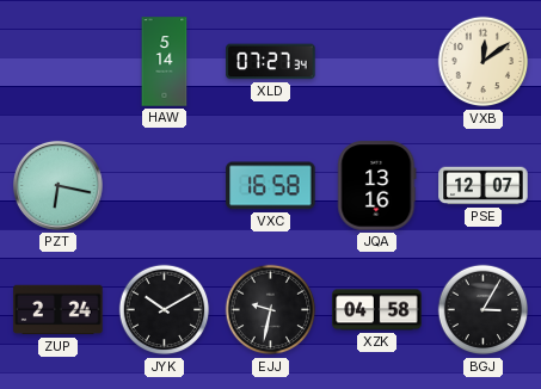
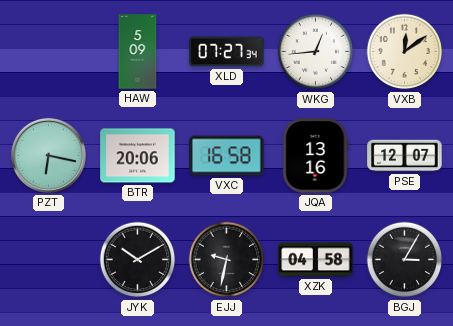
HAW: 5:14 -> 5:09 (138, 52)
WKG: none -> 12:44 (316, 52)
BTR: none -> 20:06 (138, 156)
ZUP: 2:24 -> none (59, 310)
